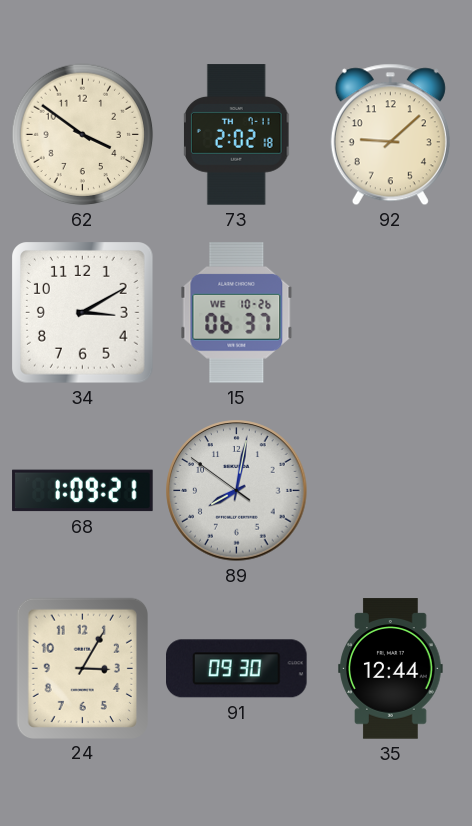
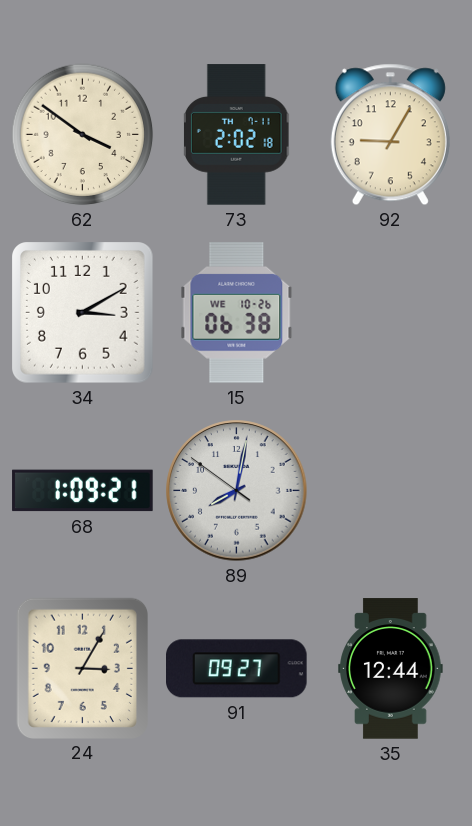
92: 9:08 -> 9:05 (390, 135)
15: 06:37 -> 06:38 (237, 313)
91: 09:30 -> 09:27 (237, 669)
